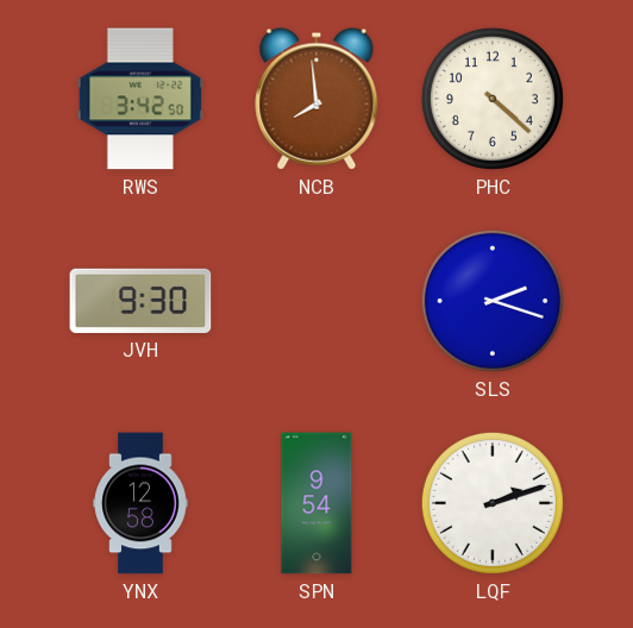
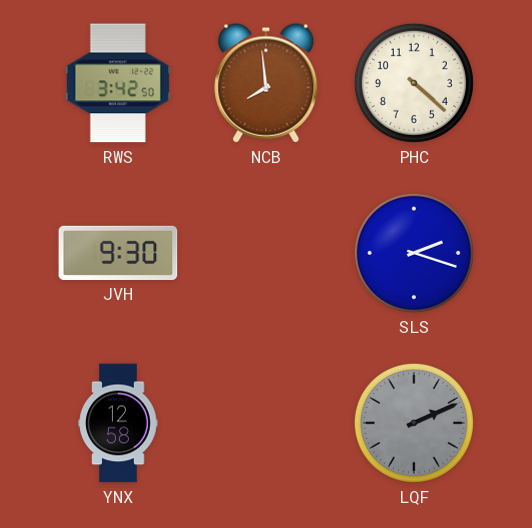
SPN: 9:54 -> none (316, 503)
LQF: 2:12 -> 2:11 (414, 423)
LQF dial: white -> grey (414, 423)
